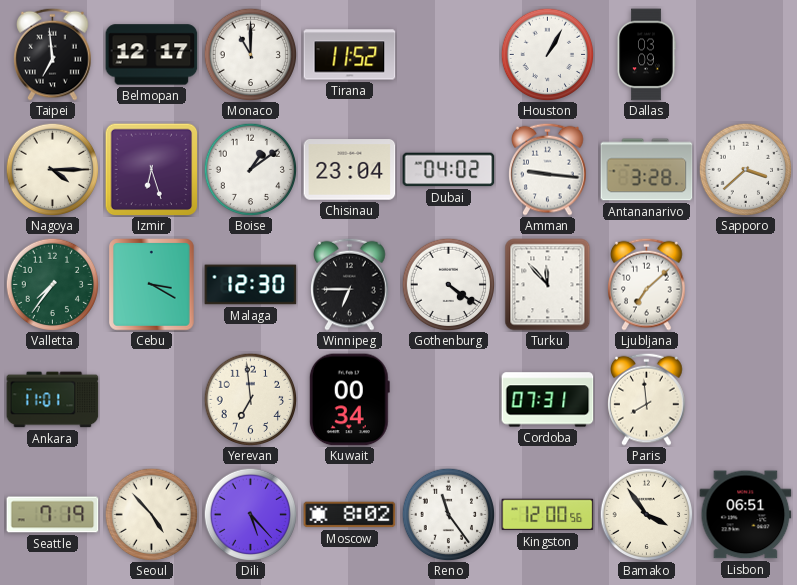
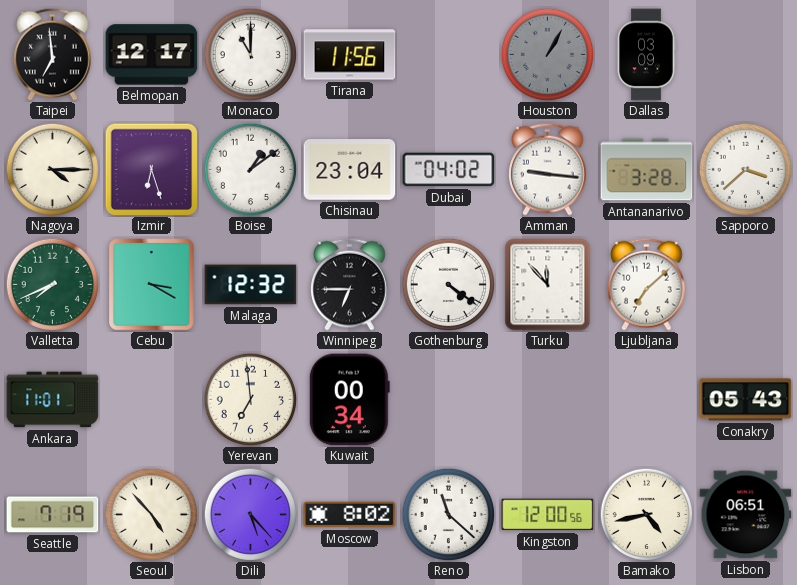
Tirana: 11:52 -> 11:56 (350, 55)
Houston dial: white -> grey (547, 54)
Valletta: 7:36 -> 7:41 (52, 284)
Malaga: 12:30 -> 12:32 (251, 285)
Cordoba: 07:31 -> none (548, 400)
Paris: 7:59 -> none (647, 399)
Conakry: none -> 05:43 (746, 400)
Reno: 11:24 -> 11:22 (448, 514)
Bamako: 3:54 -> 4:43 (646, 514)
